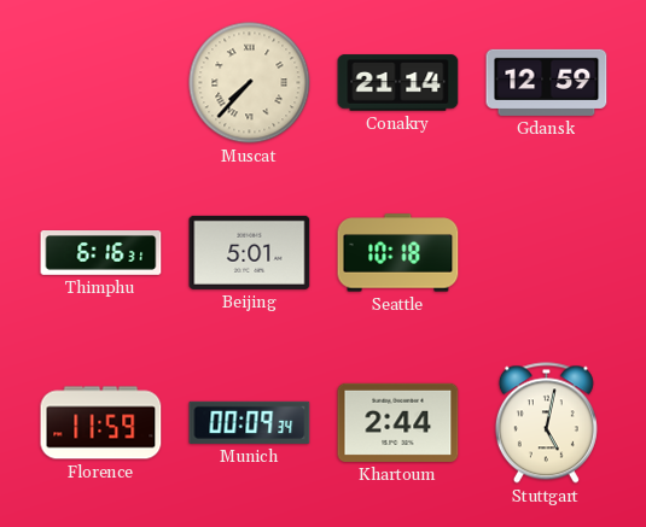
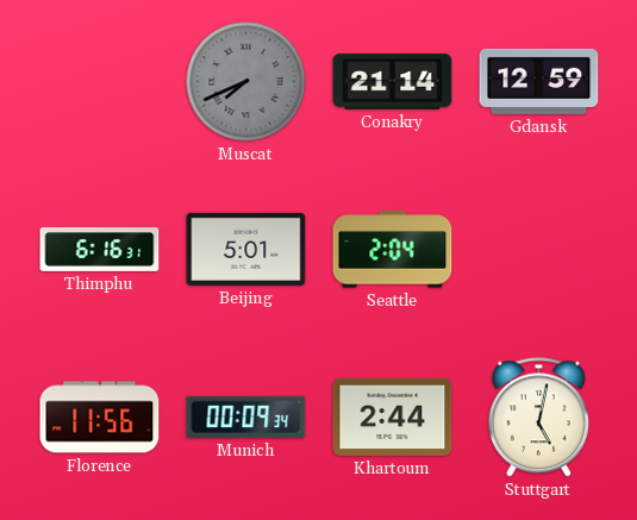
Muscat: 7:37 -> 7:41 (246, 82)
Muscat dial: cream -> grey (246, 82)
Seattle: 10:18 -> 2:04 (393, 250)
Florence: 11:59 -> 11:56 (100, 418)
